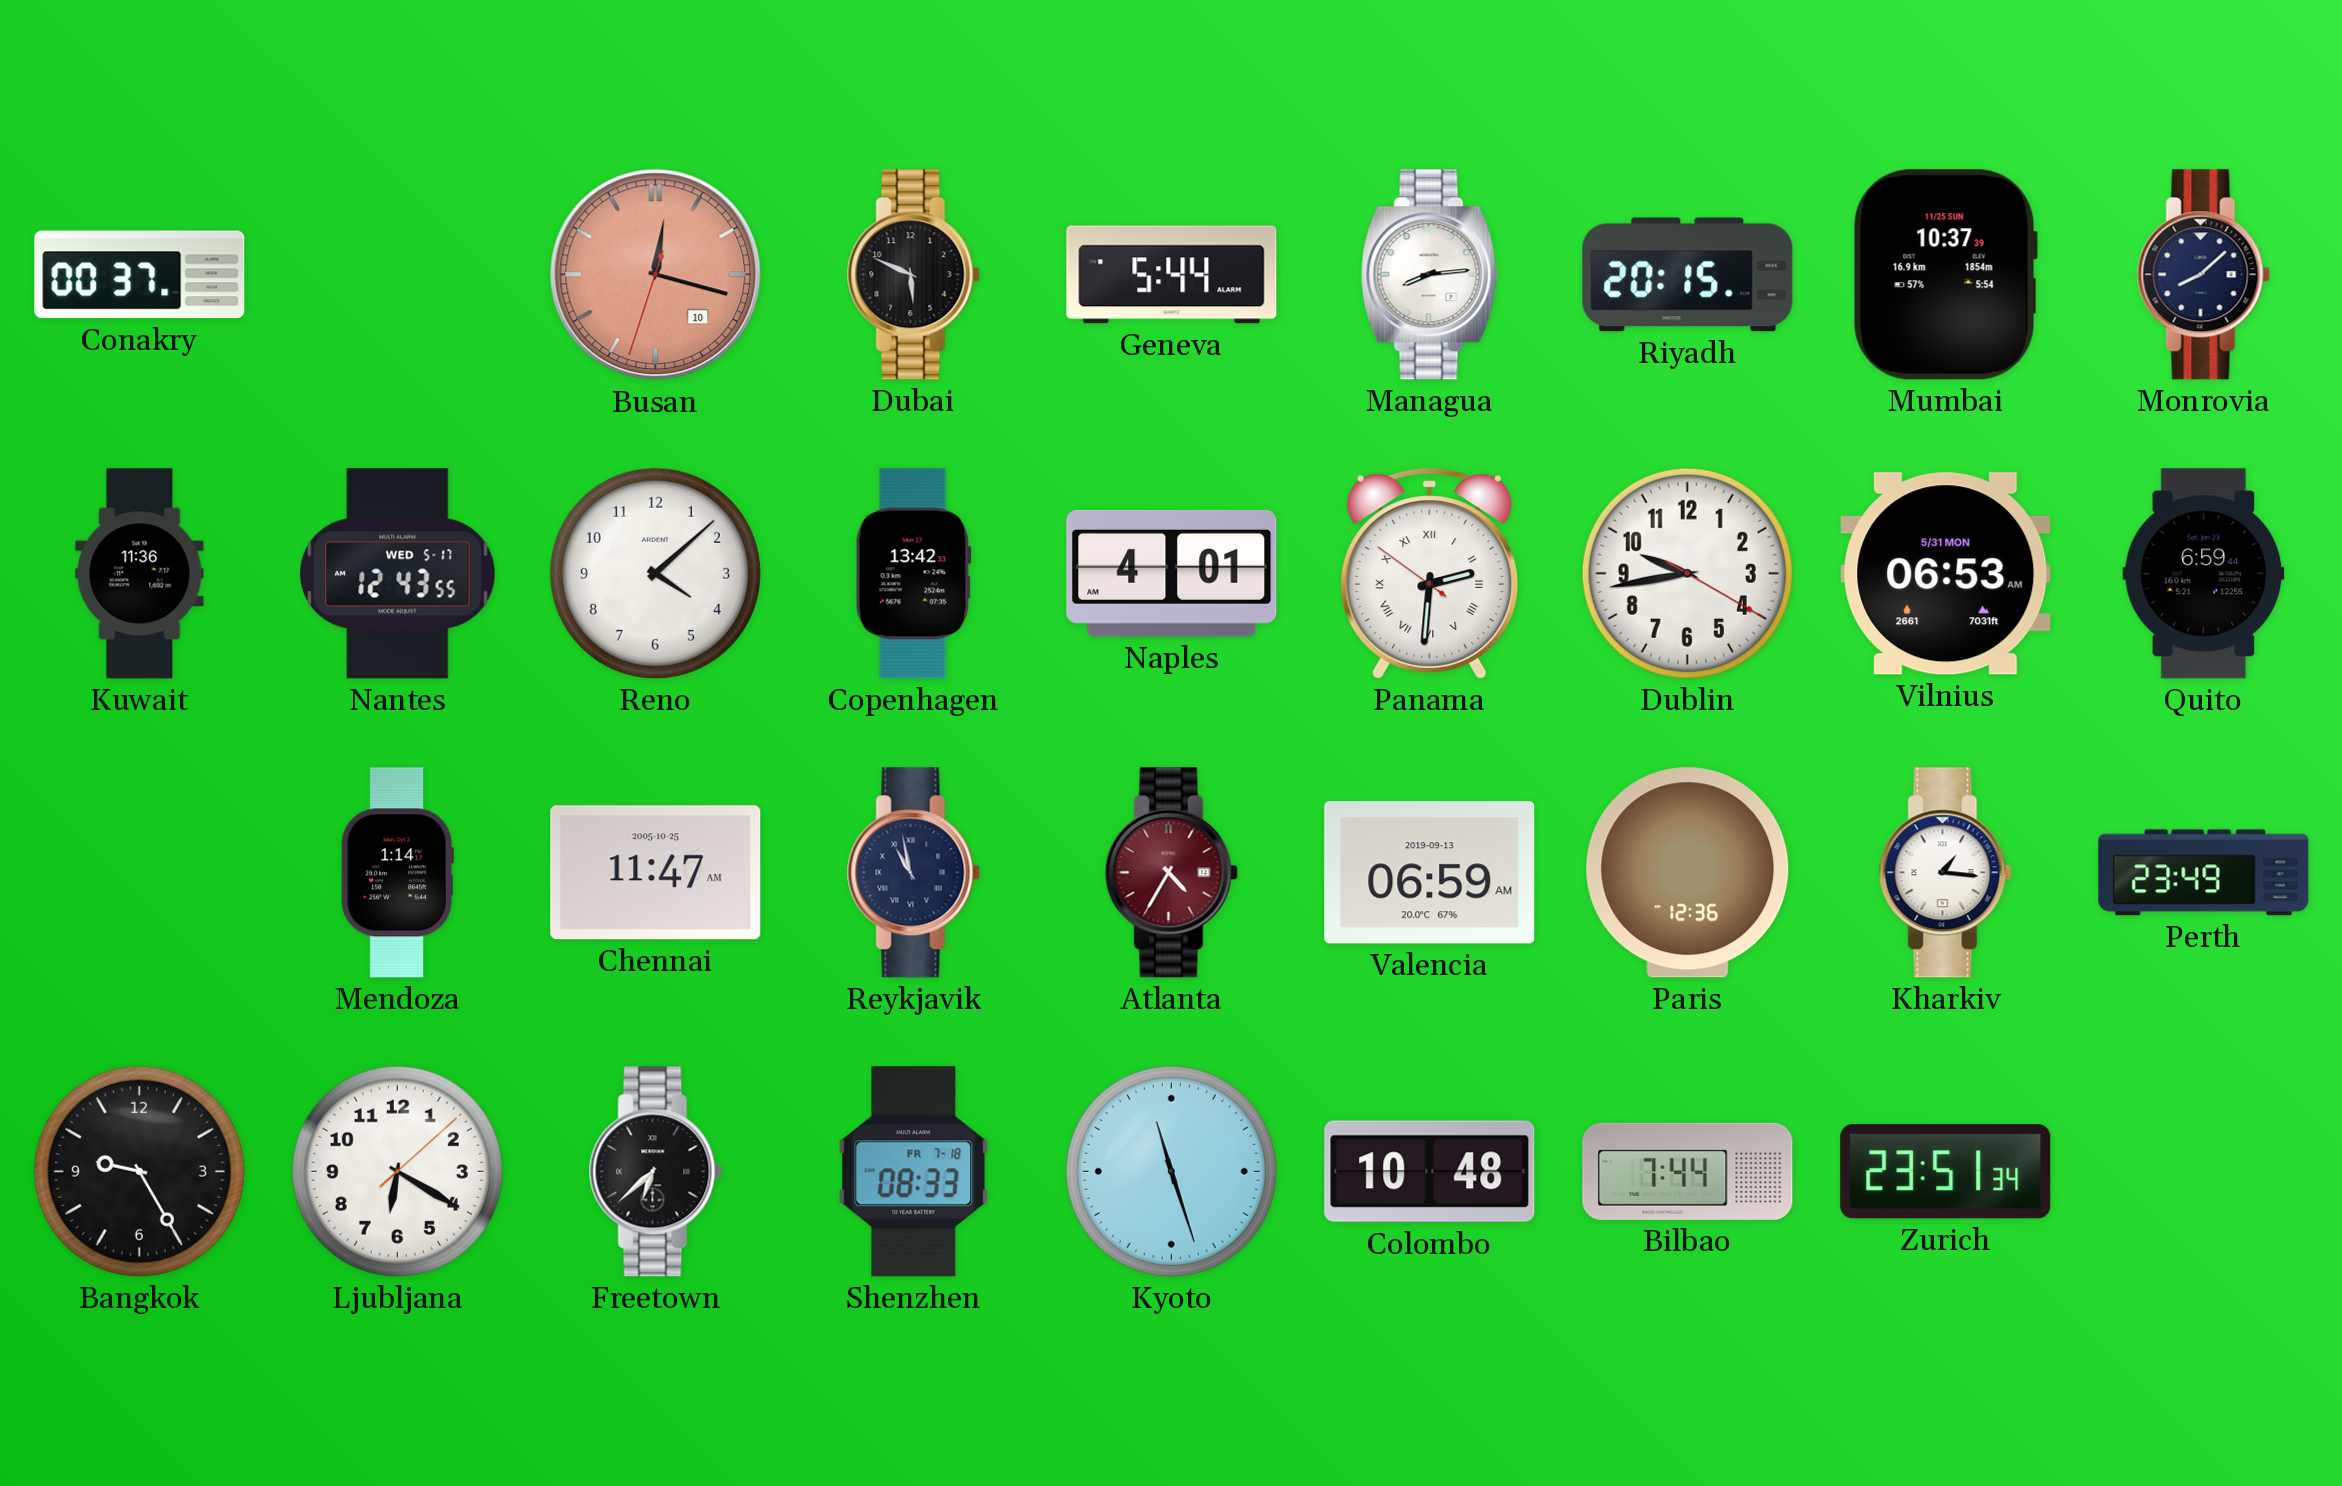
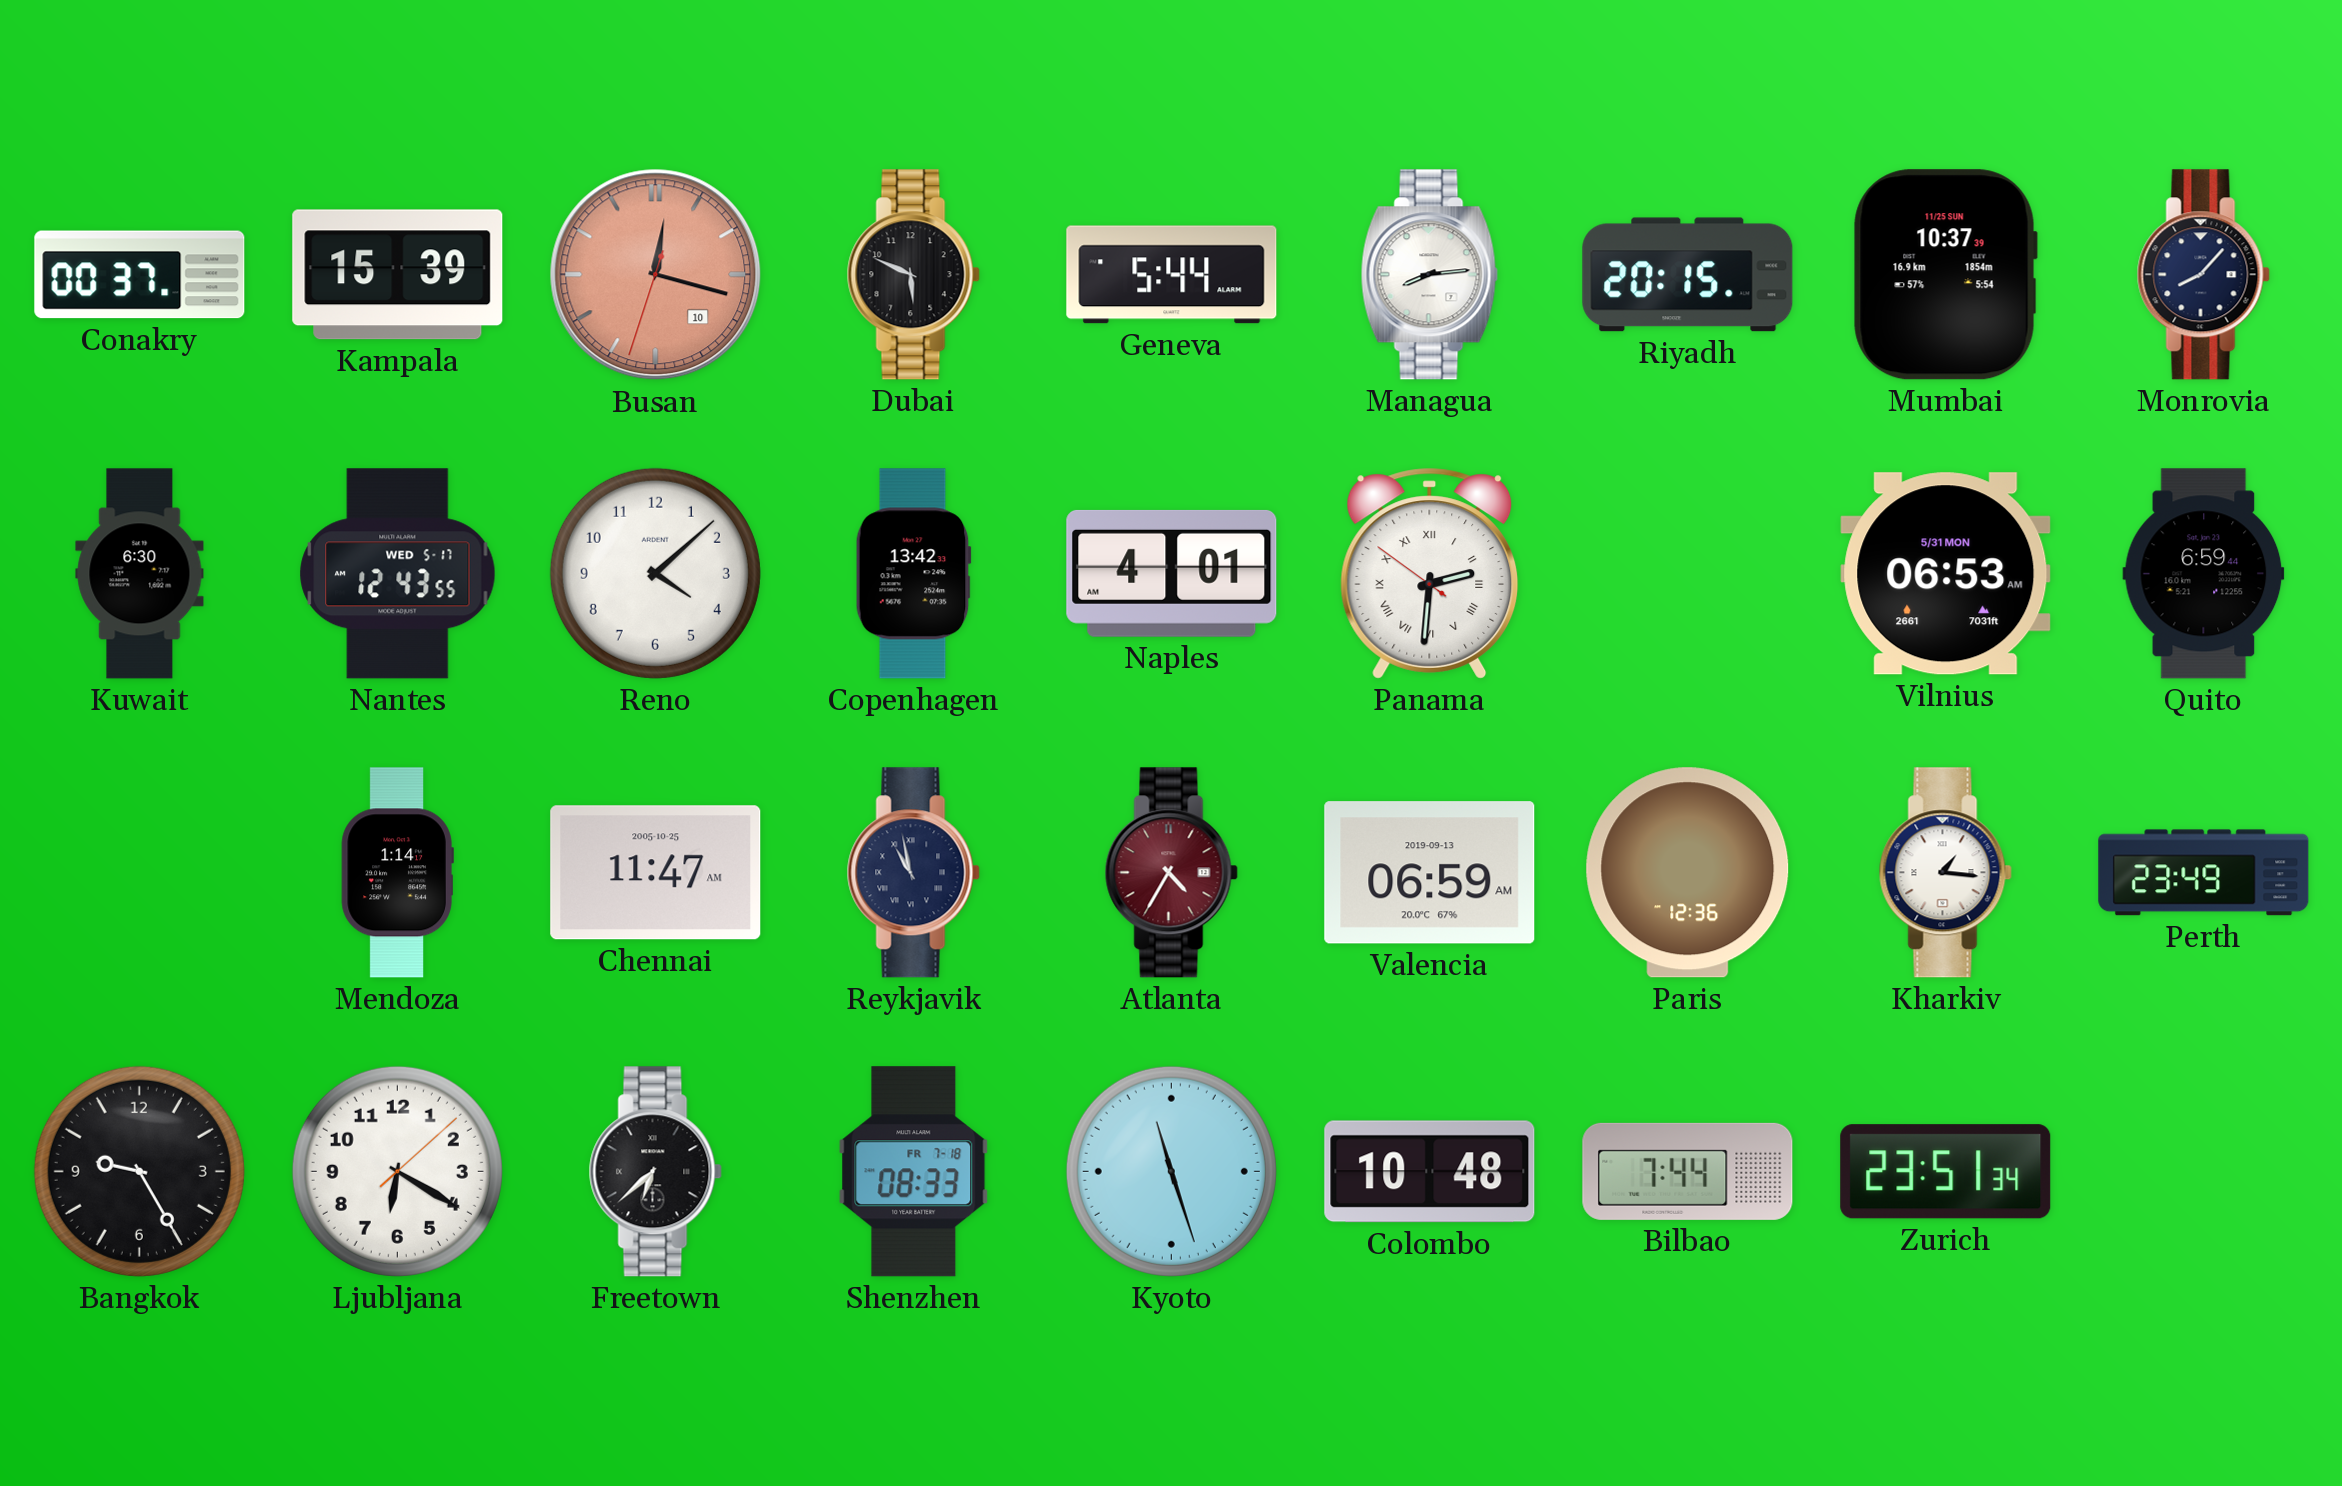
Kampala: none -> 15:39 (398, 275)
Monrovia: 8:08 -> 8:07 (2203, 275)
Kuwait: 11:36 -> 6:30 (140, 574)
Dublin: 9:43 -> none (1687, 573)
